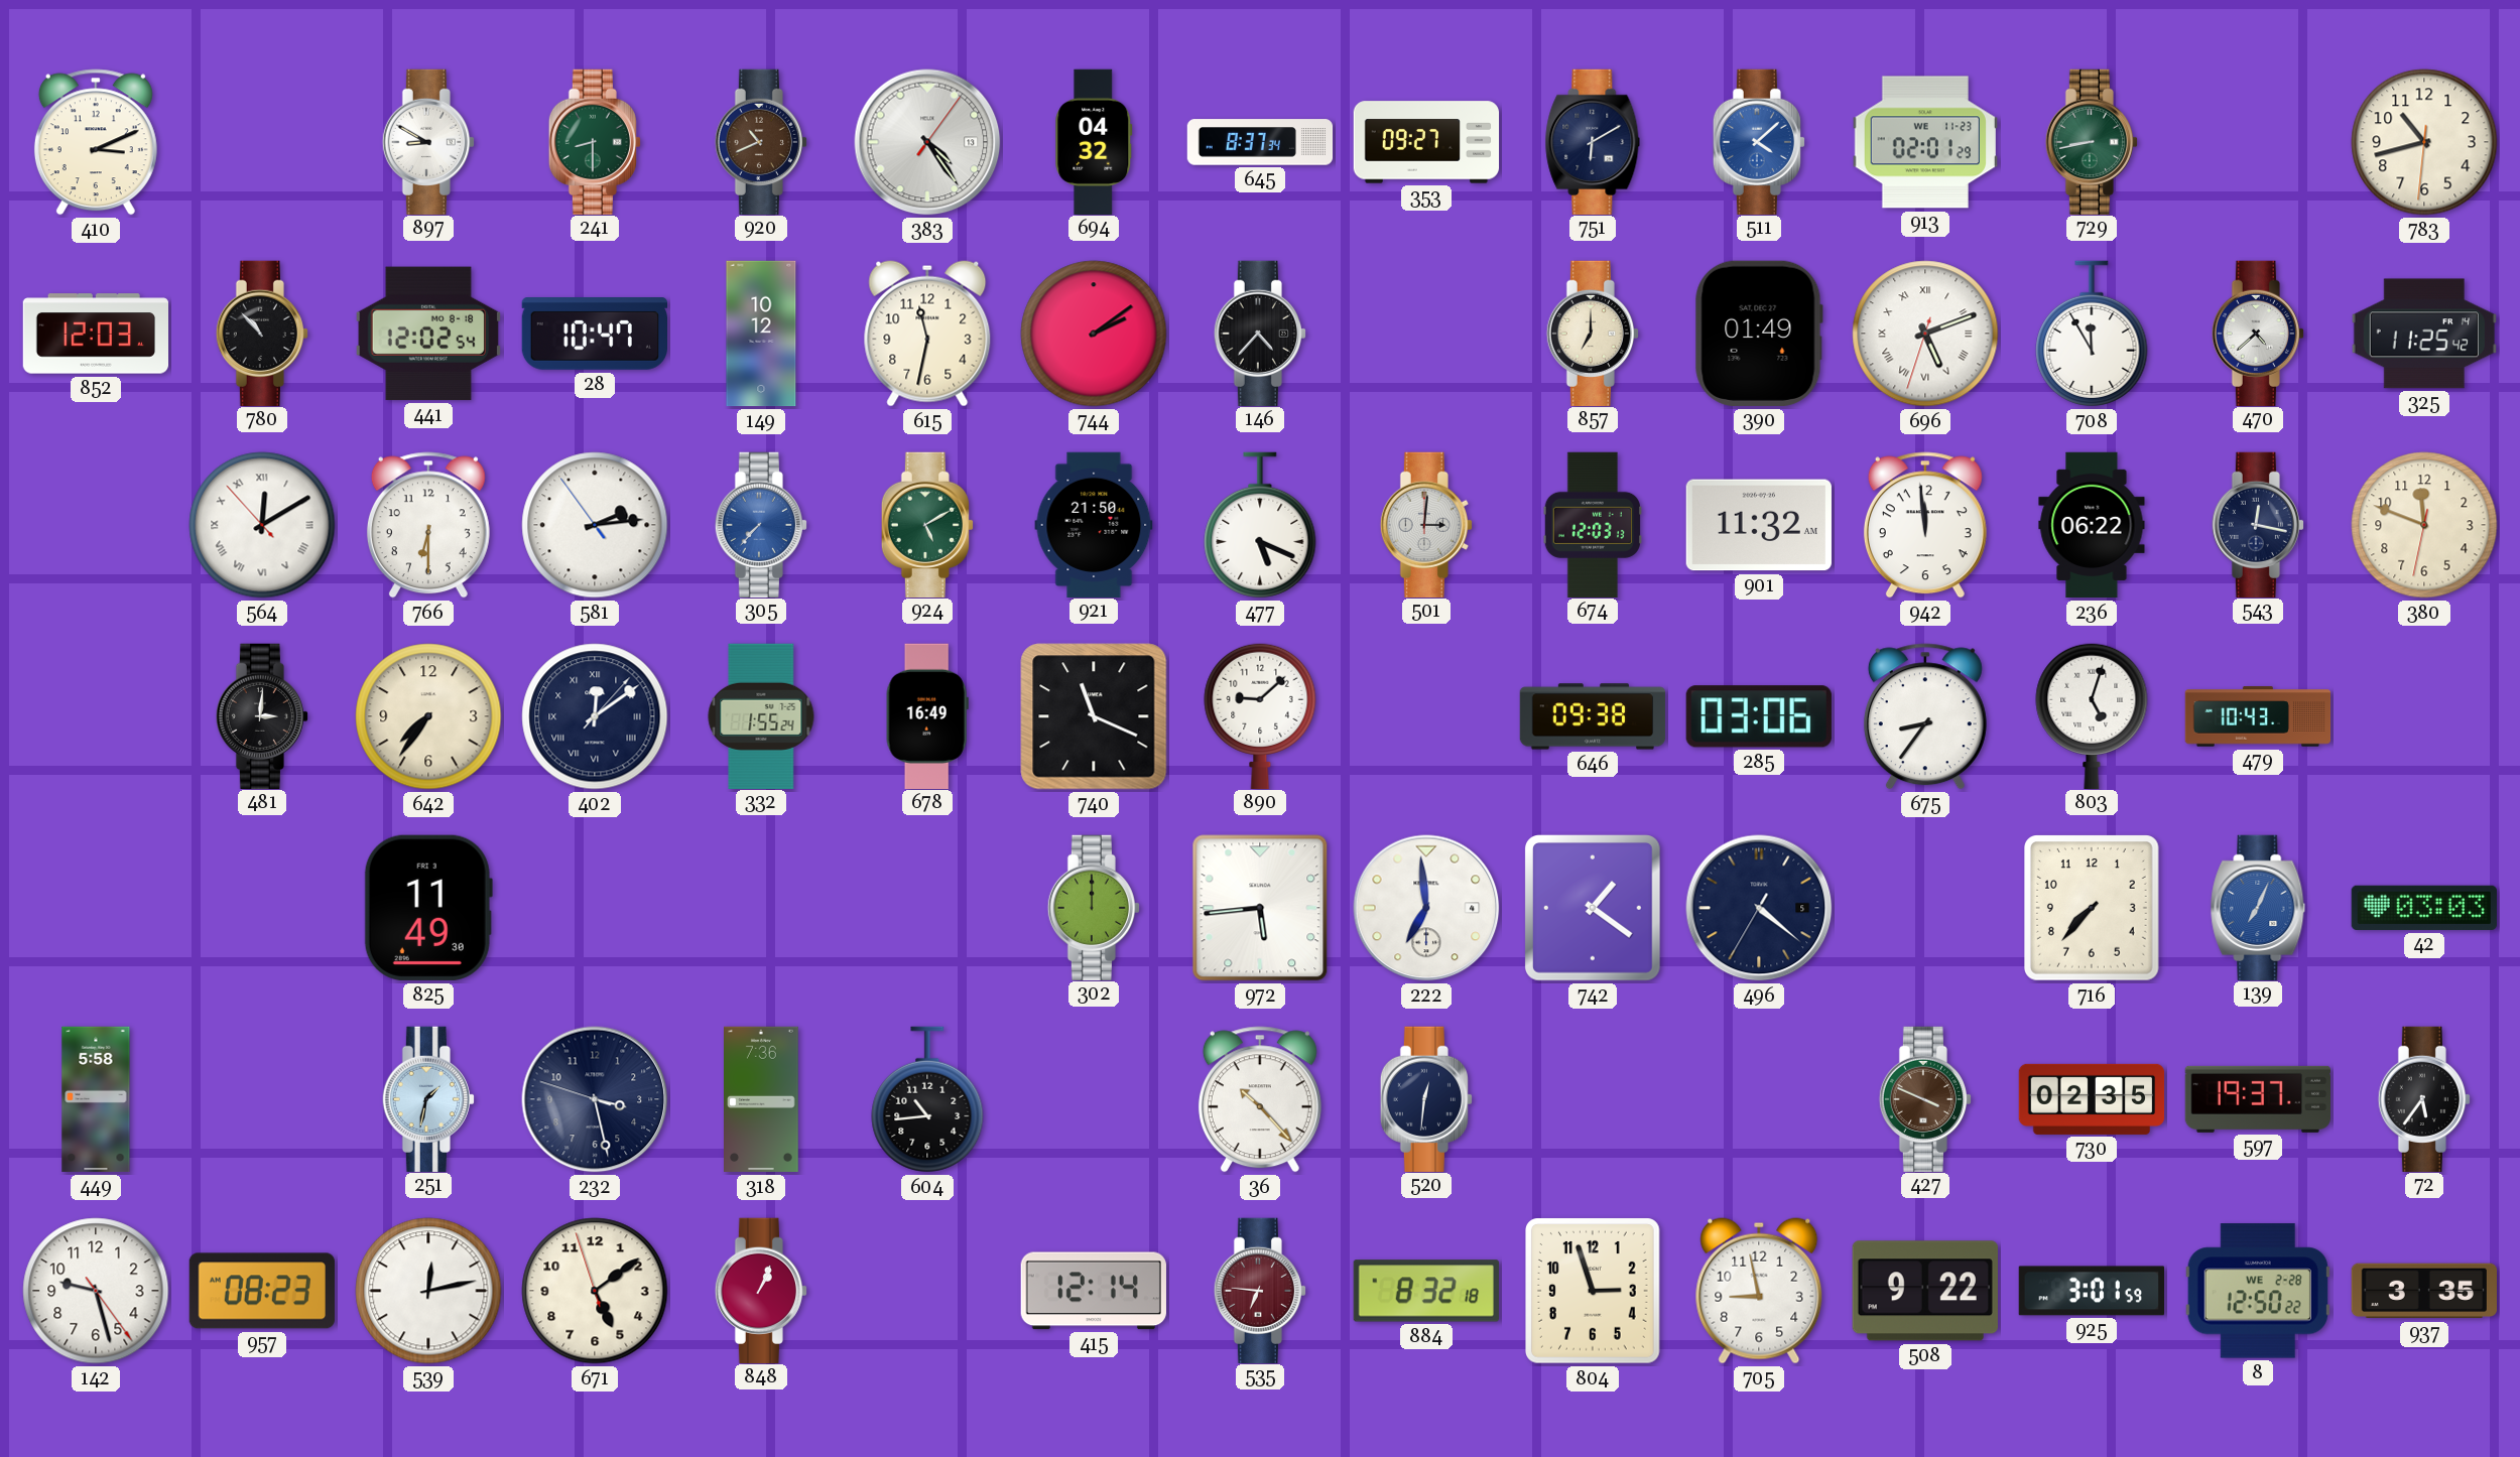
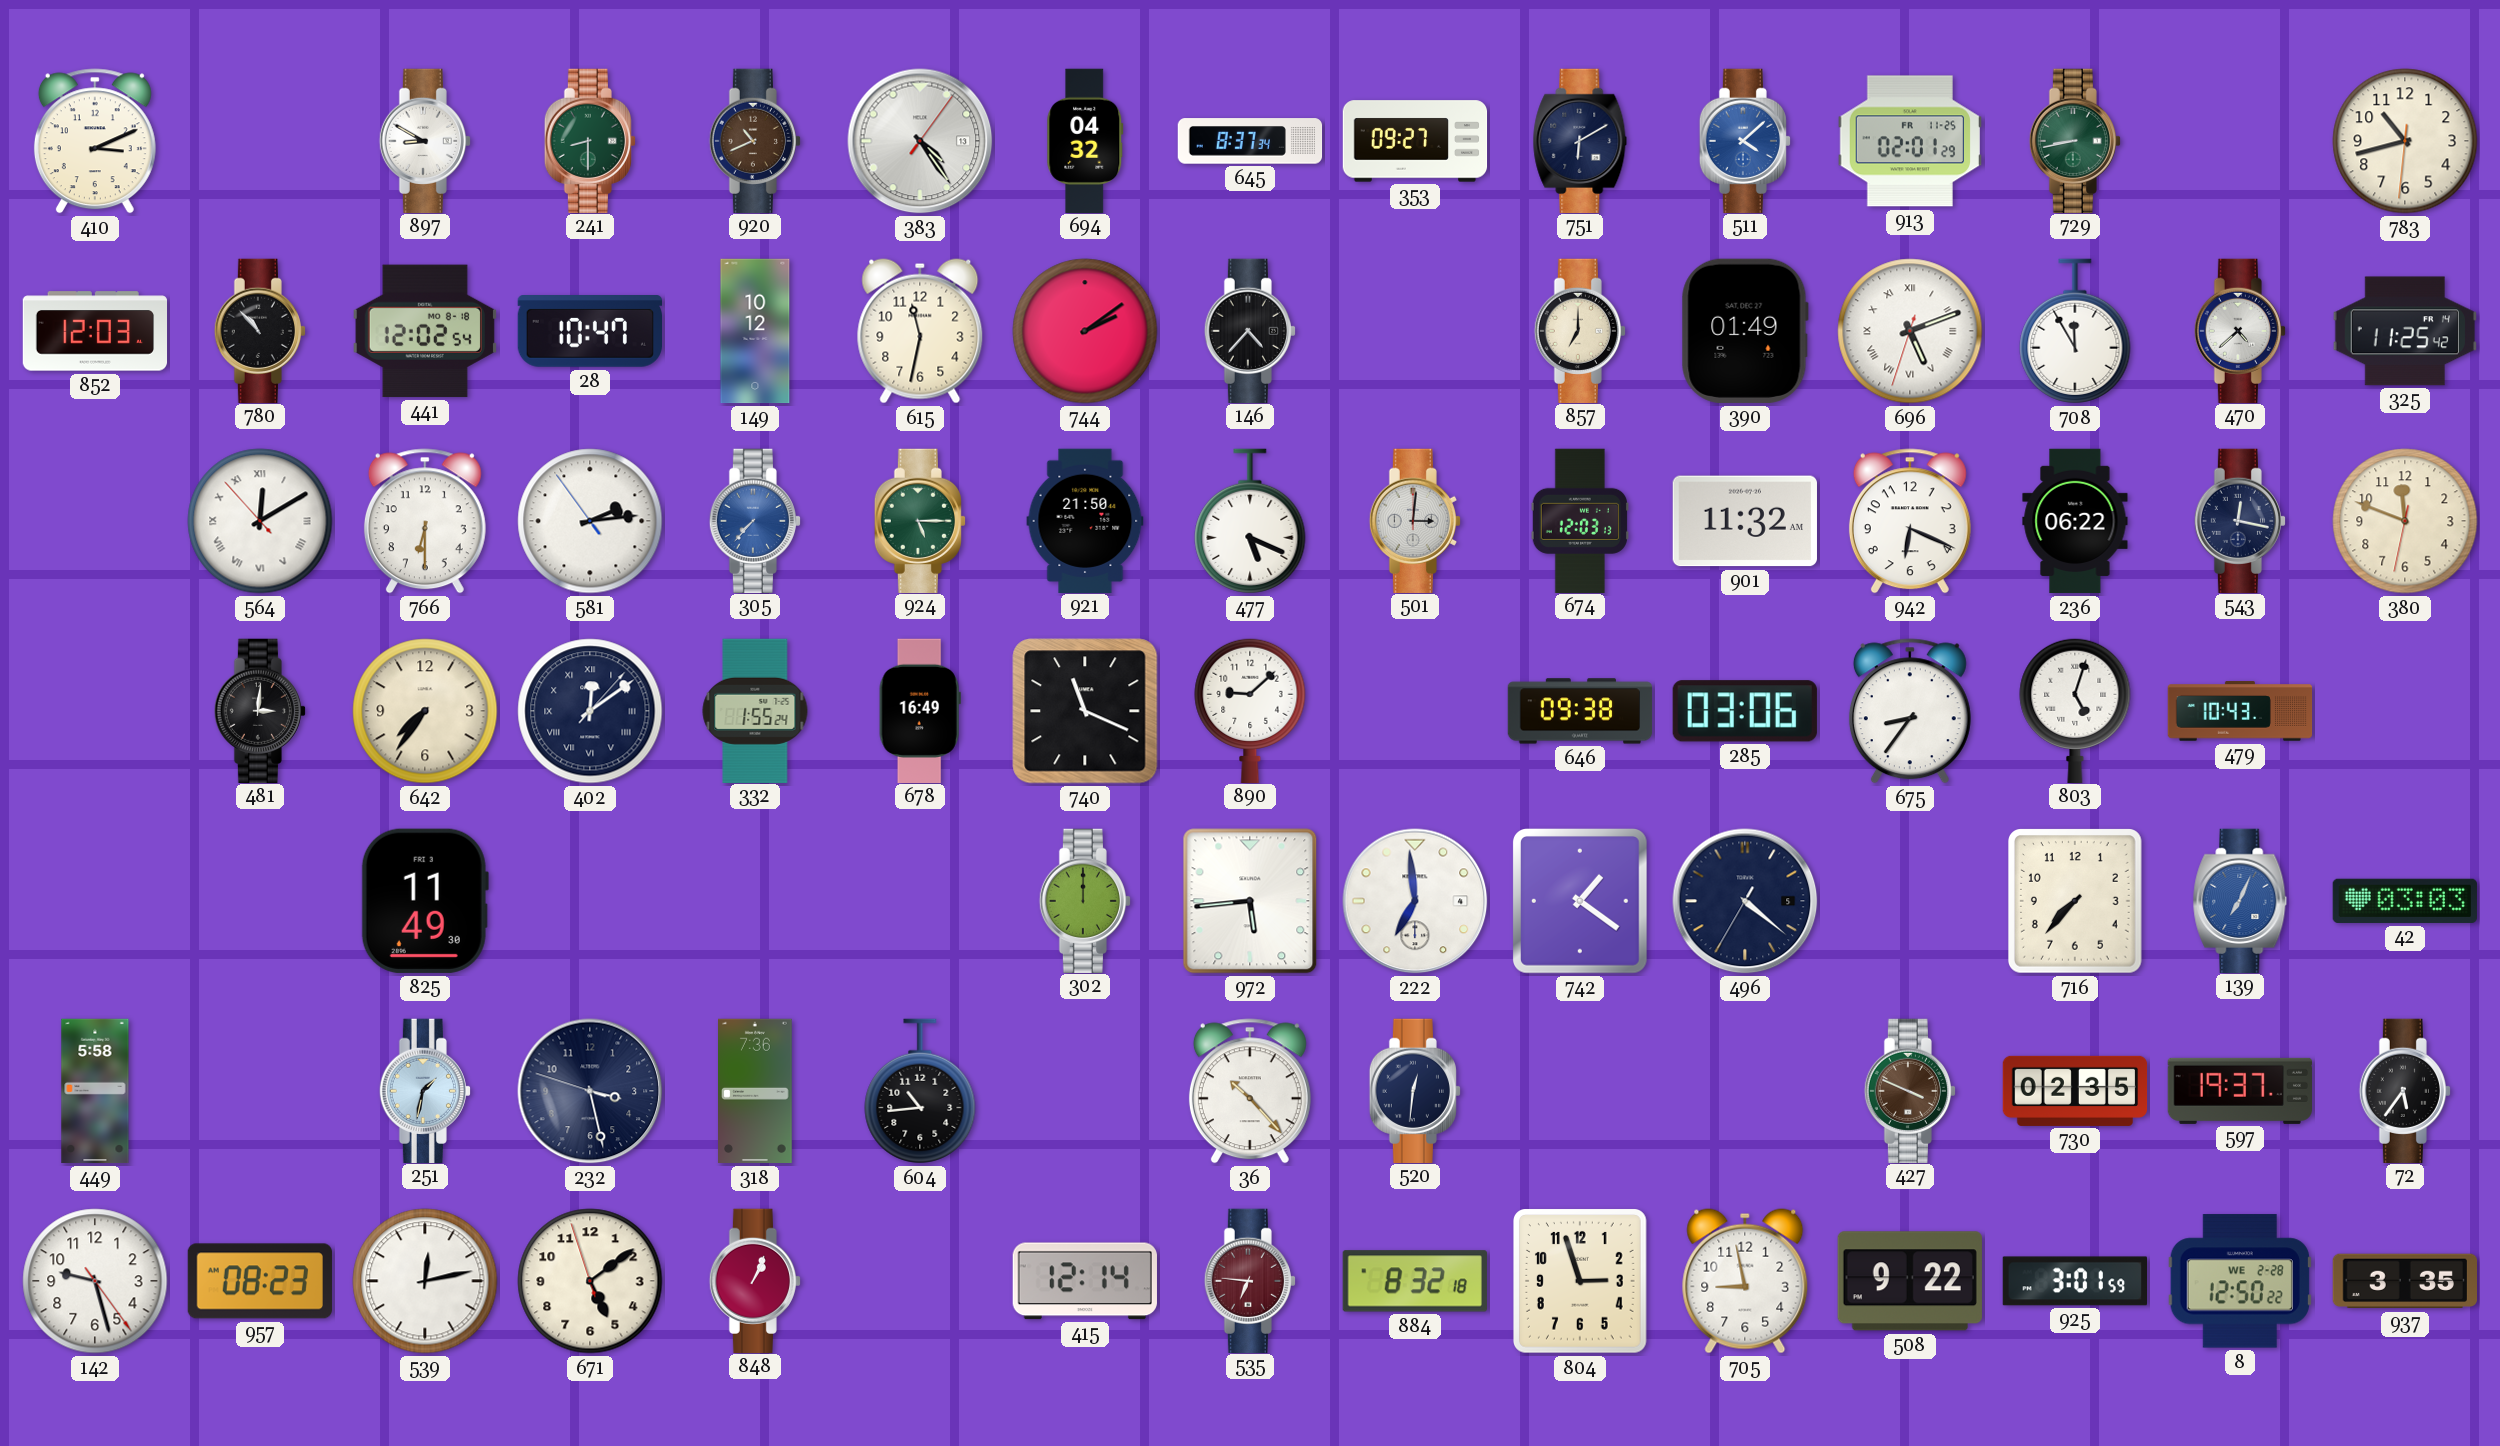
913 date: WE 11-23 -> FR 11-25 (1909, 141)
924: 5:10 -> 5:15 (920, 520)
942: 11:59 -> 6:19 (1910, 521)
